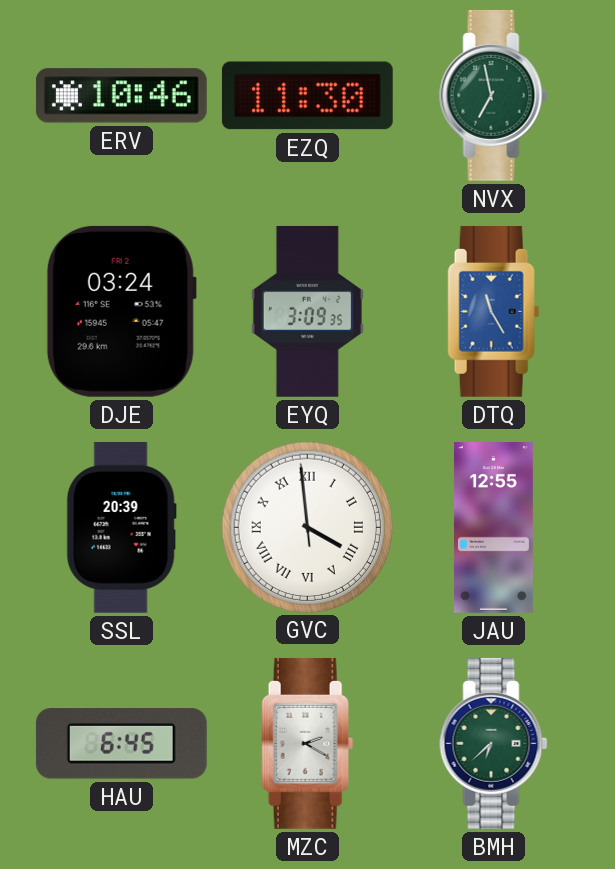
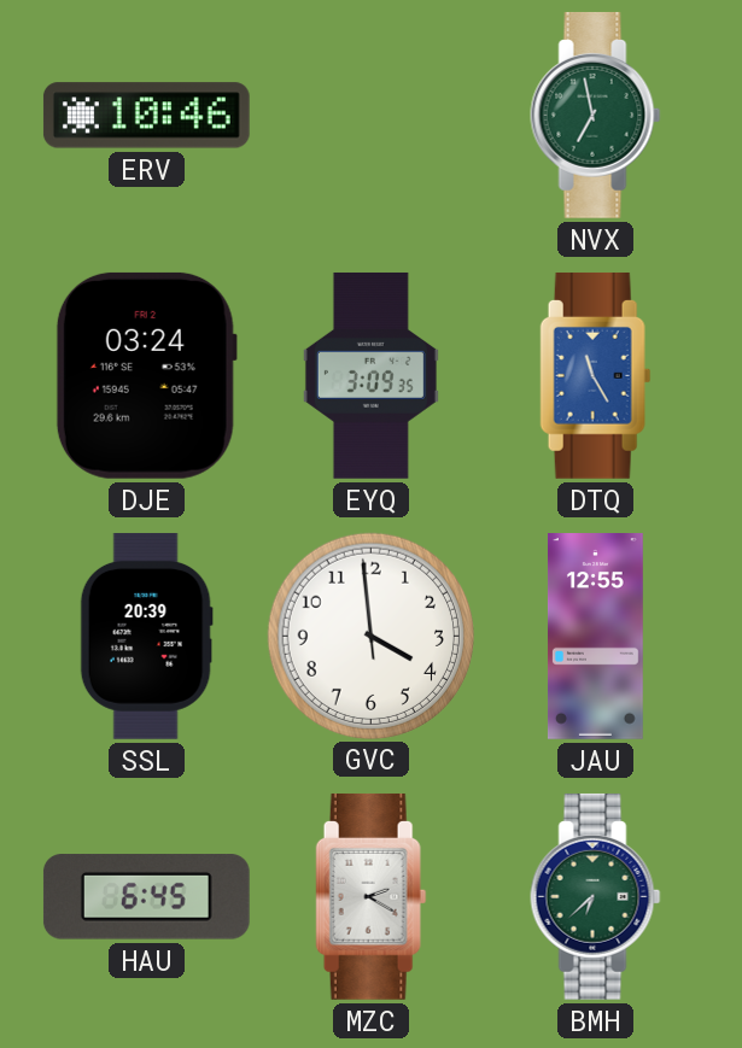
EZQ: 11:30 -> none (307, 96)
GVC numerals: Roman -> Arabic (370, 636)
